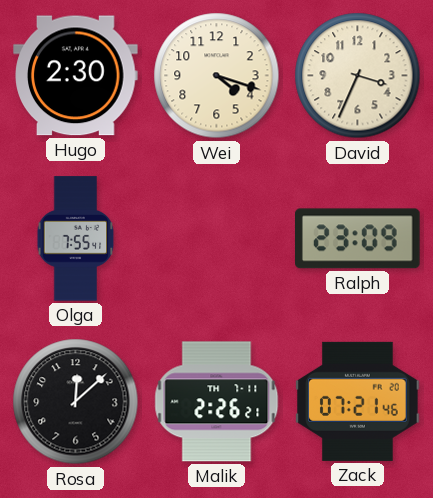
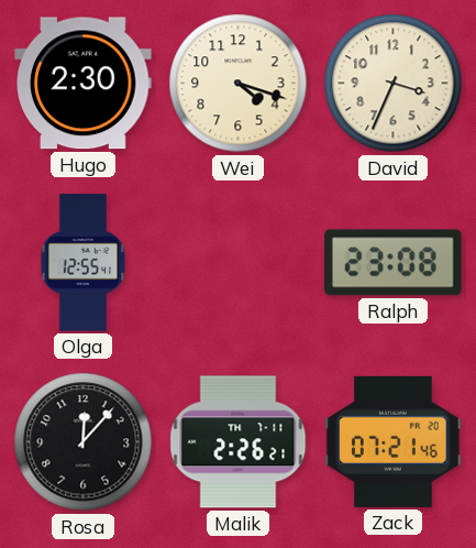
Olga: 7:55 -> 12:55 (84, 263)
Ralph: 23:09 -> 23:08 (394, 263)
Rosa: 12:08 -> 12:07 (84, 442)
